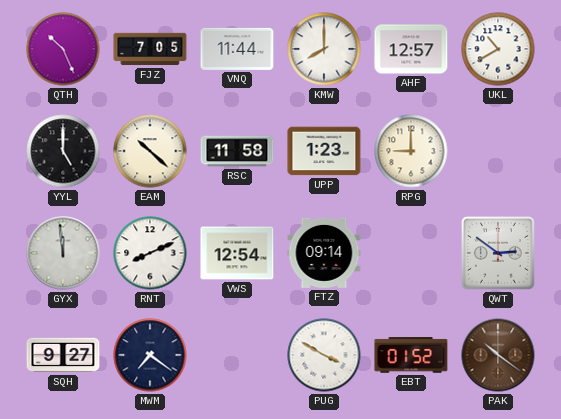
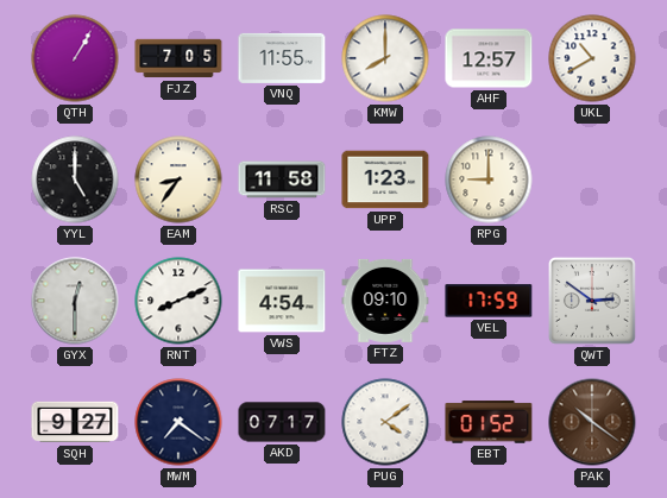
QTH: 10:26 -> 1:05 (75, 58)
VNQ: 11:44 -> 11:55 (282, 58)
EAM: 10:22 -> 8:36 (178, 179)
GYX: 11:59 -> 12:30 (75, 301)
VWS: 12:54 -> 4:54 (282, 301)
FTZ: 09:14 -> 09:10 (385, 301)
VEL: none -> 17:59 (489, 301)
AKD: none -> 07:17 (282, 422)
PUG: 3:50 -> 4:09 (385, 422)
